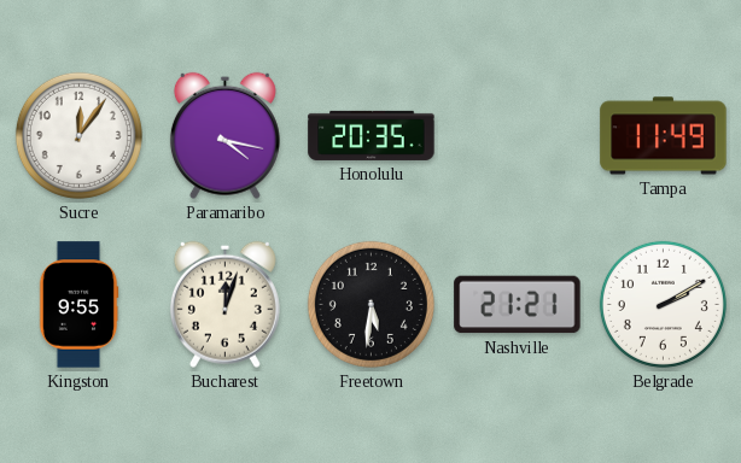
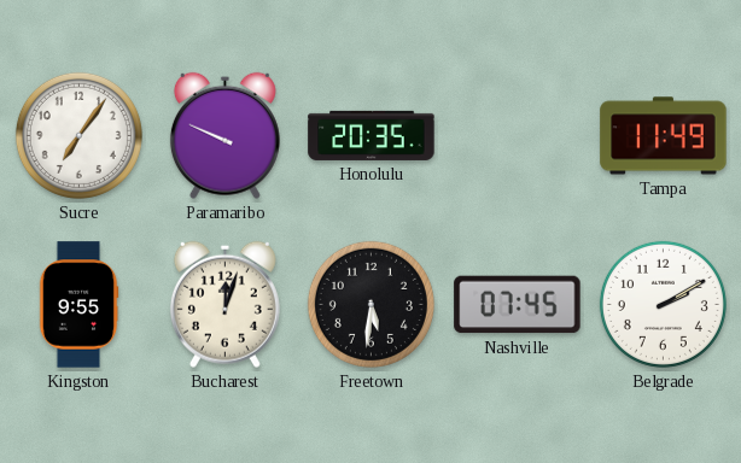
Sucre: 12:06 -> 7:06 (78, 135)
Paramaribo: 4:17 -> 9:49 (224, 135)
Nashville: 21:21 -> 07:45 (518, 305)
